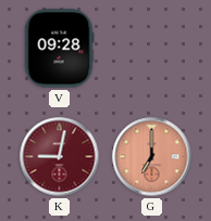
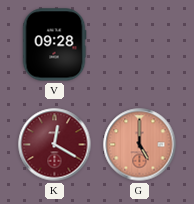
K: 9:02 -> 12:20 (55, 145)
G: 7:00 -> 5:00 (140, 145)
